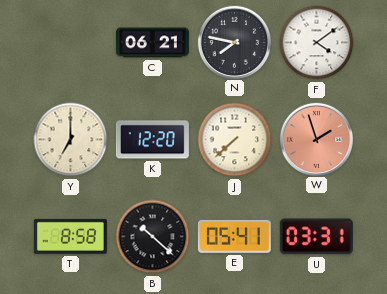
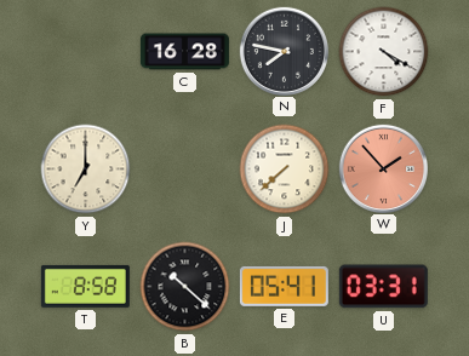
C: 06:21 -> 16:28 (184, 52)
F: 4:09 -> 4:20 (384, 52)
K: 12:20 -> none (152, 140)
W: 1:57 -> 1:53 (383, 168)
